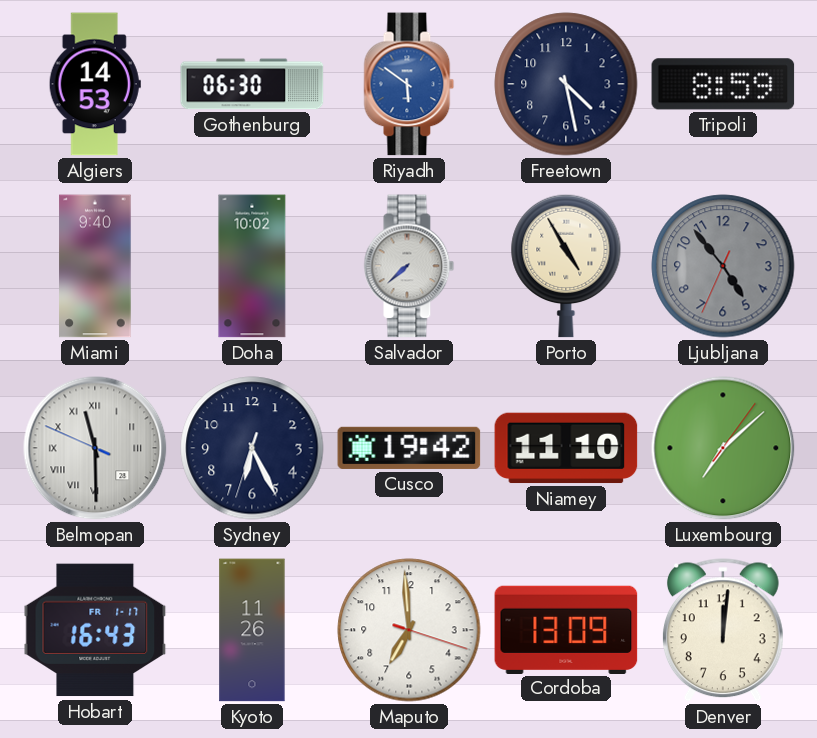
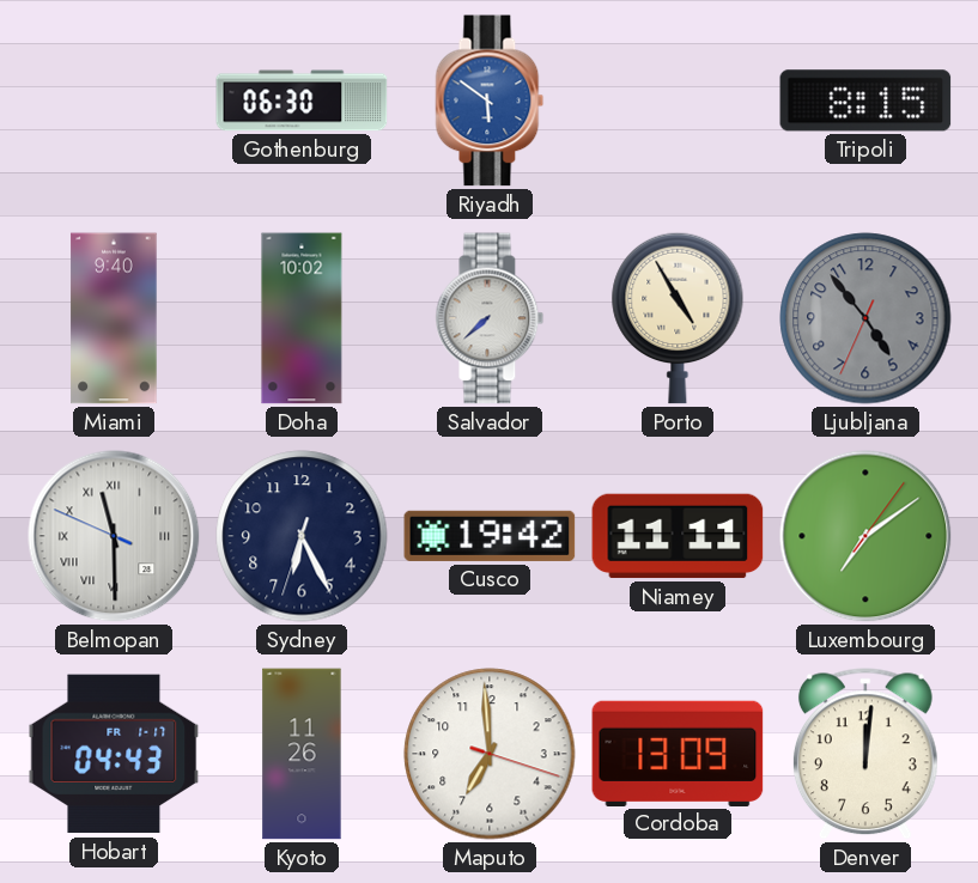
Algiers: 14:53 -> none (95, 84)
Freetown: 4:28 -> none (566, 84)
Tripoli: 8:59 -> 8:15 (865, 101)
Niamey: 11:10 -> 11:11 (678, 536)
Luxembourg: 7:08 -> 7:09 (865, 536)
Hobart: 16:43 -> 04:43 (114, 754)
